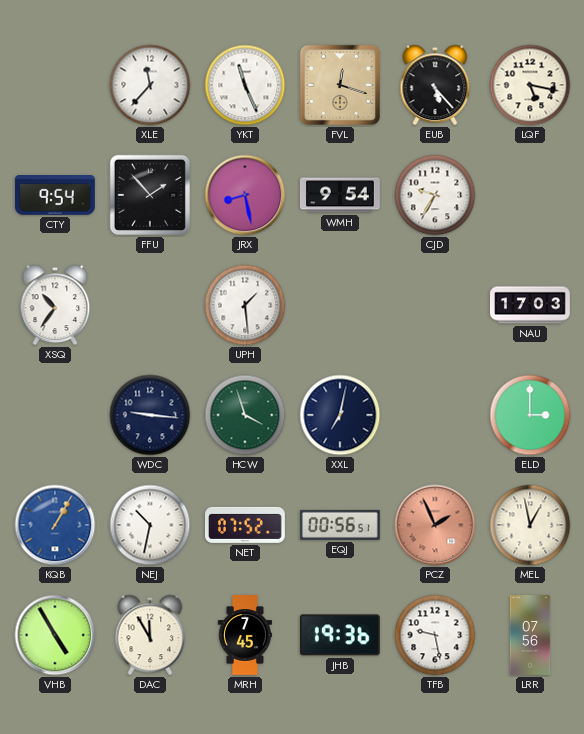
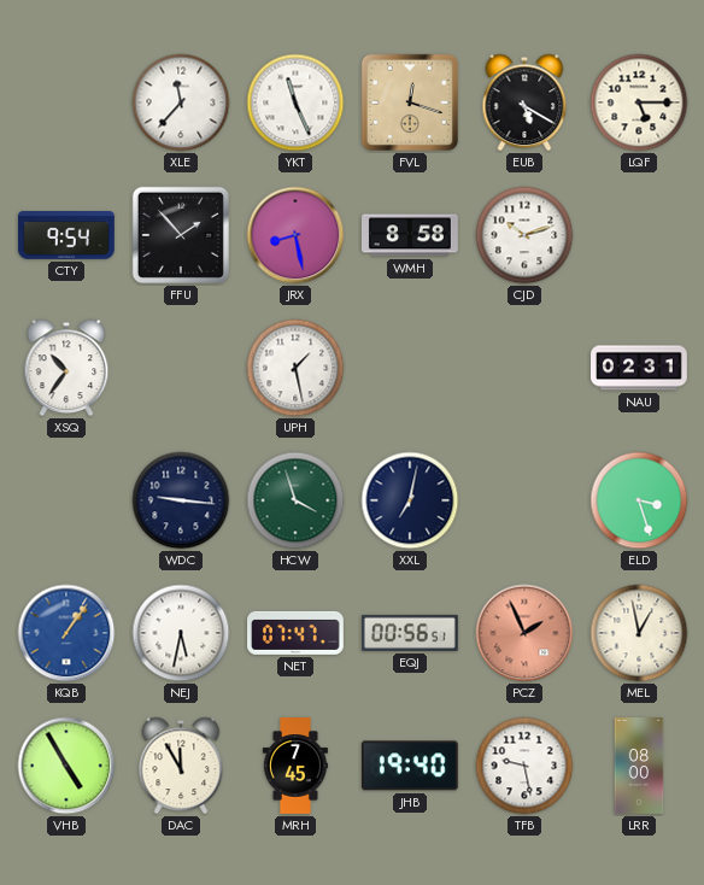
EUB: 5:23 -> 5:20 (524, 102)
LQF: 5:17 -> 5:15 (639, 102)
WMH: 9:54 -> 8:58 (410, 235)
CJD: 9:35 -> 10:12 (524, 235)
UPH: 1:29 -> 1:28 (295, 368)
NAU: 17:03 -> 02:31 (640, 368)
ELD: 3:00 -> 3:27 (639, 500)
KQB: 1:05 -> 1:06 (66, 633)
NEJ: 10:32 -> 5:32 (181, 633)
NET: 07:52 -> 07:47 (297, 633)
JHB: 19:36 -> 19:40 (410, 766)
LRR: 07:56 -> 08:00 (639, 767)
